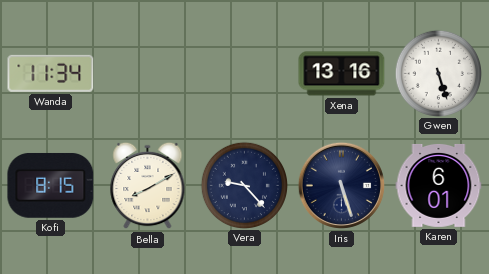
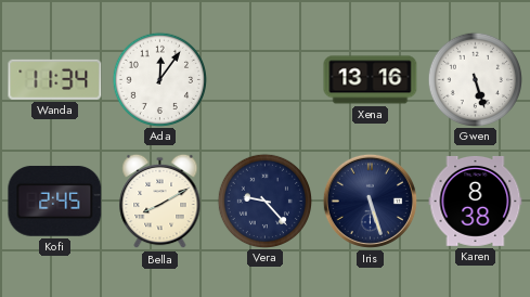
Ada: none -> 12:06 (159, 79)
Kofi: 8:15 -> 2:45 (55, 201)
Karen: 6:01 -> 8:38 (476, 201)
